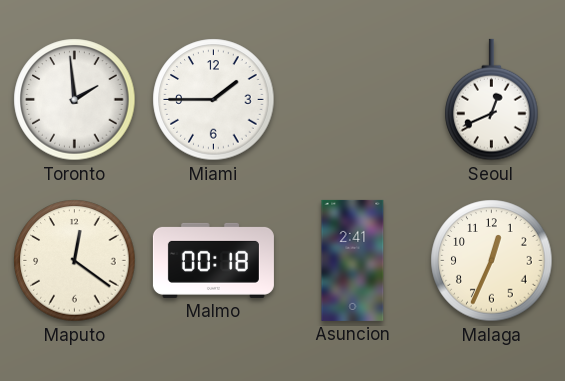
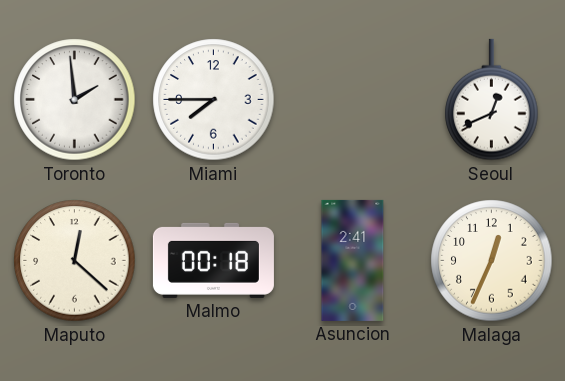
Miami: 1:45 -> 7:45 (214, 100)
Maputo: 12:21 -> 12:22 (75, 261)
